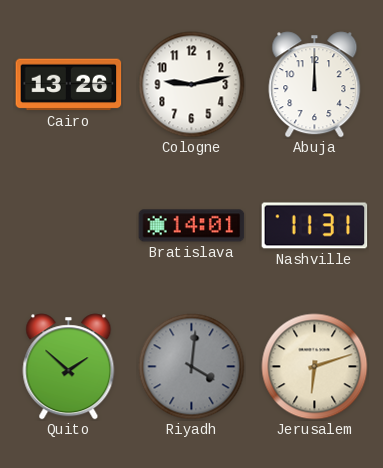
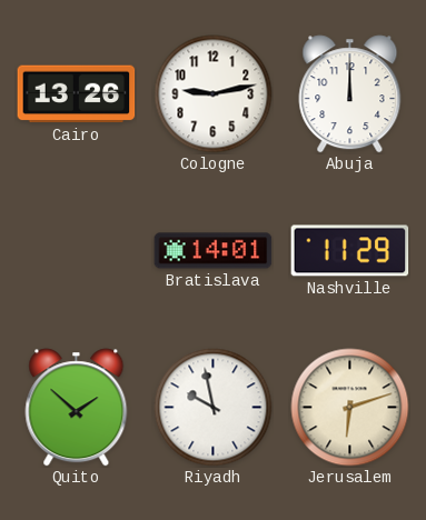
Nashville: 11:31 -> 11:29 (350, 251)
Riyadh: 4:01 -> 9:58 (214, 408)
Riyadh dial: grey -> white (214, 408)
